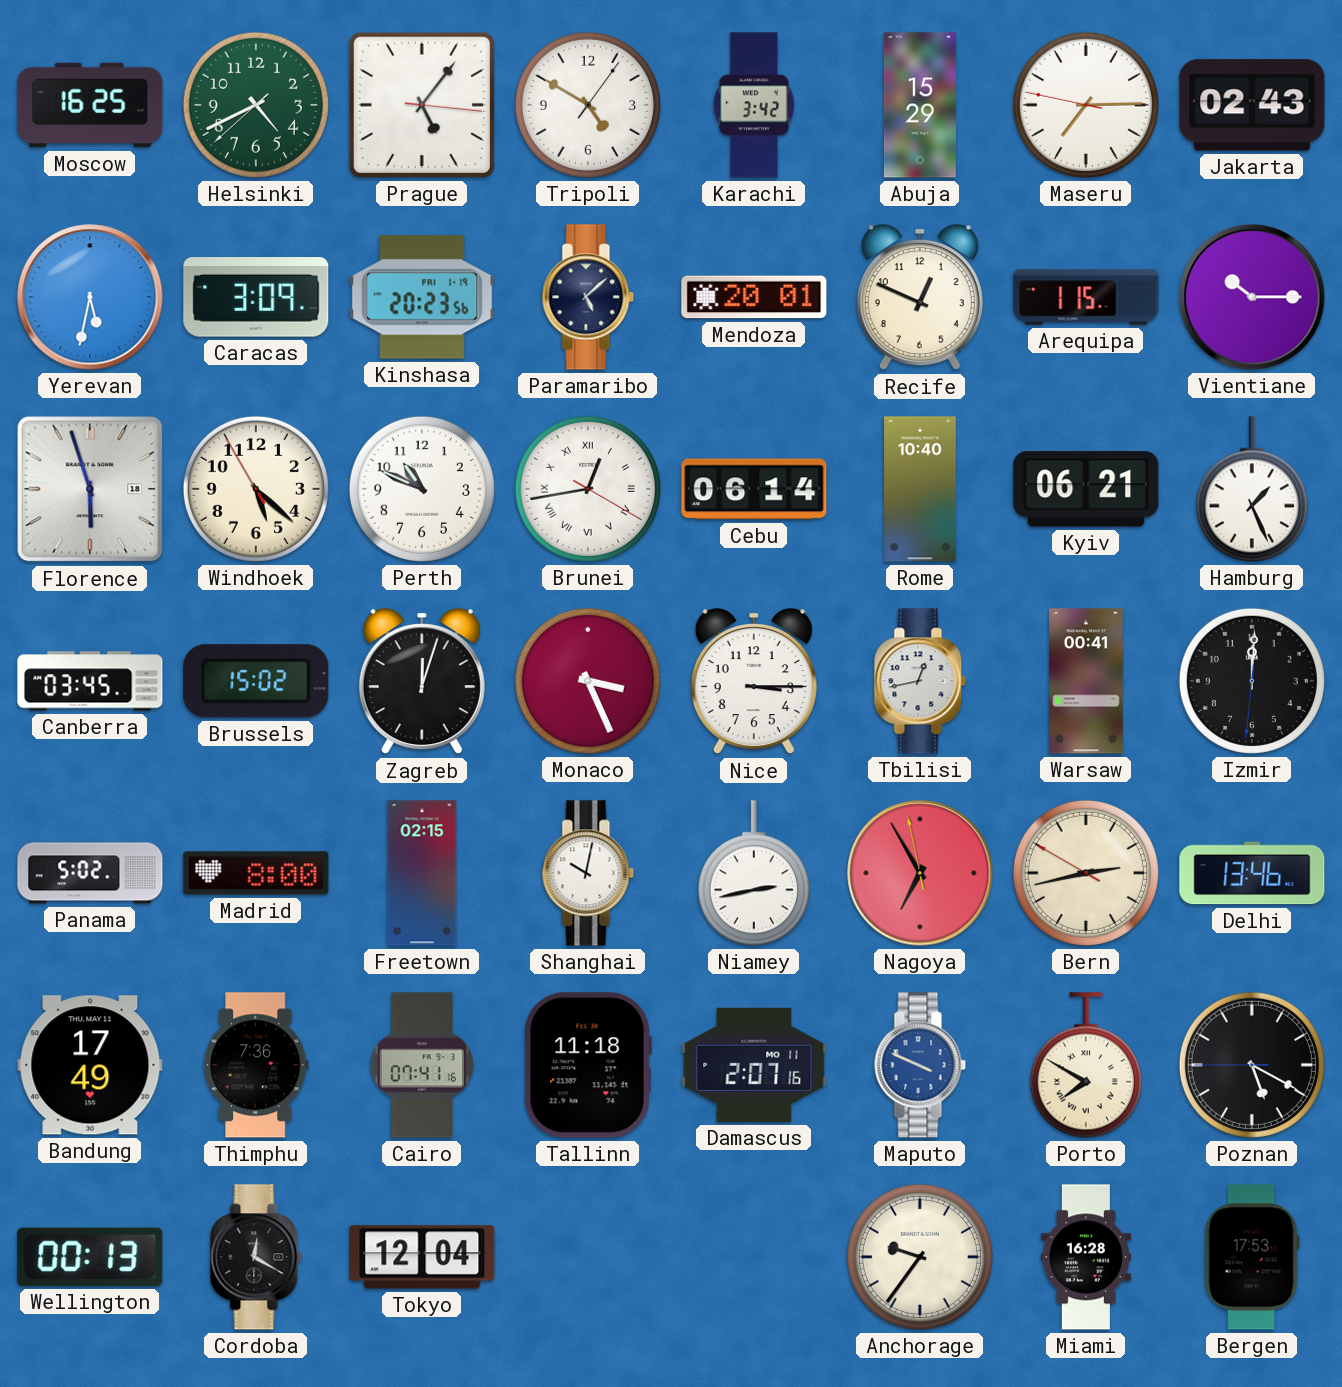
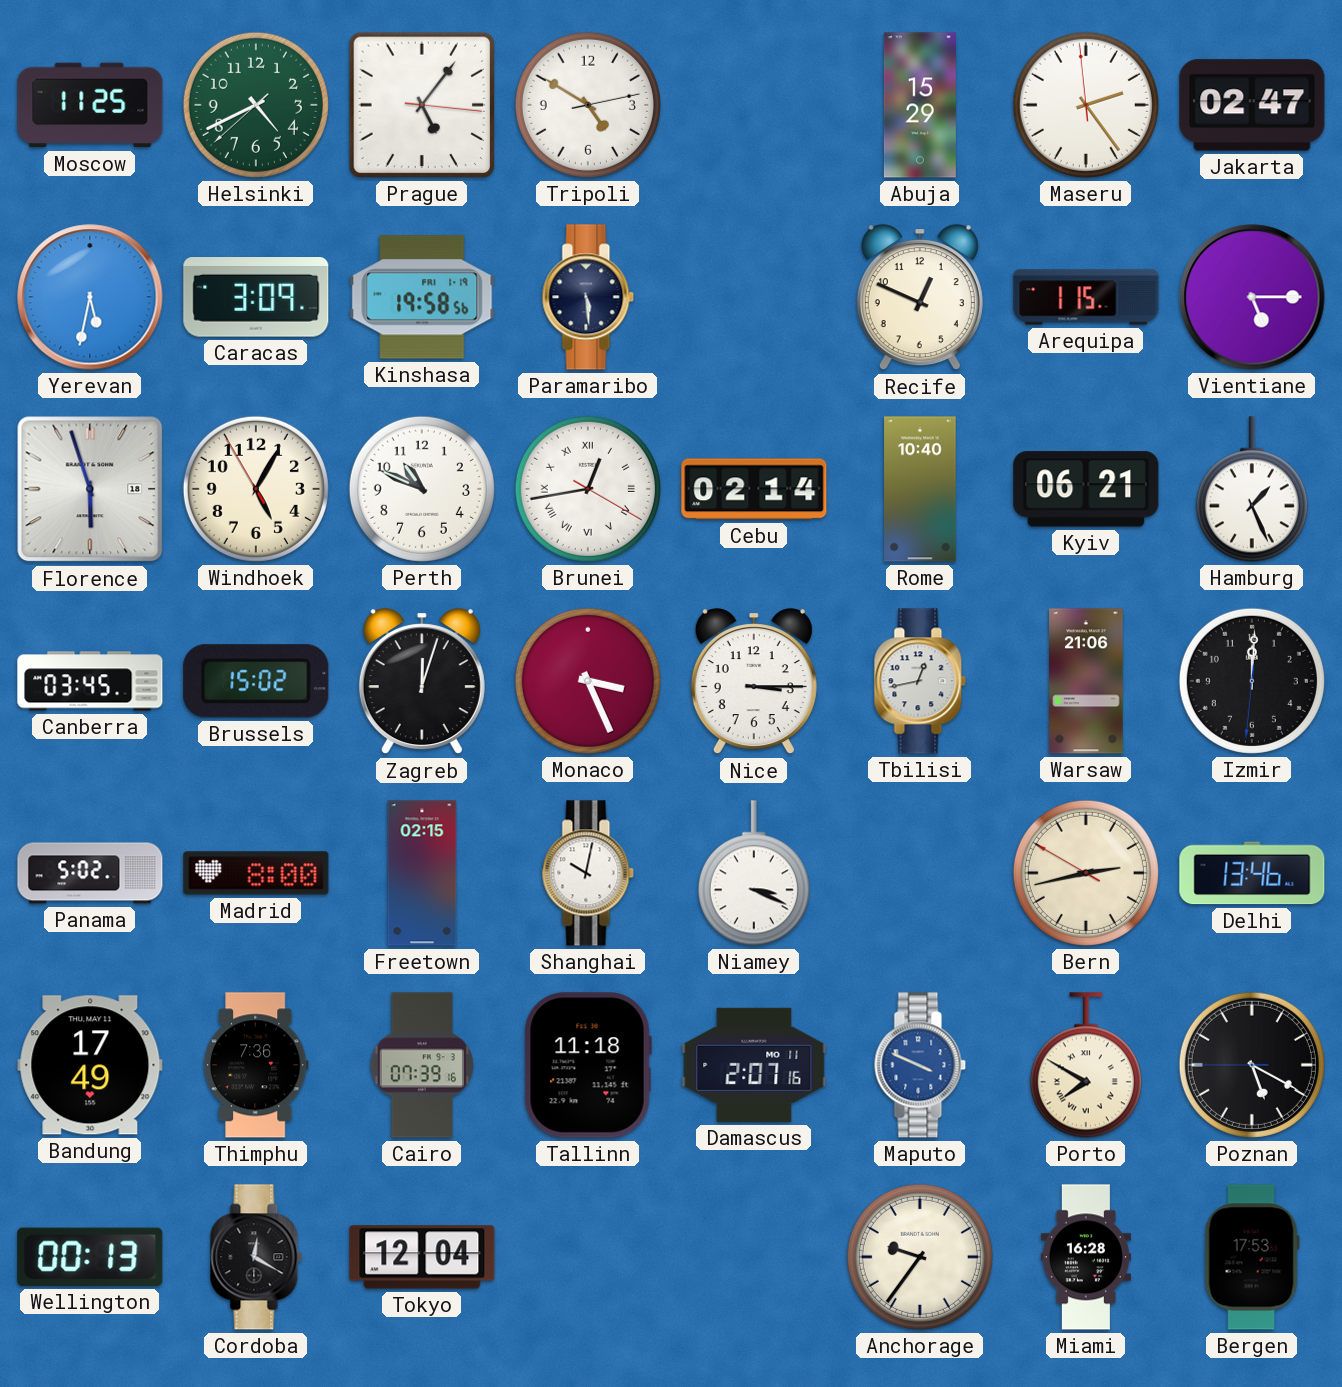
Moscow: 16:25 -> 11:25 (90, 105)
Tripoli: 4:50:06 -> 4:50:13 (588, 105)
Karachi: 3:42 -> none (754, 105)
Maseru: 7:14 -> 2:23 (1086, 105)
Jakarta: 02:43 -> 02:47 (1252, 105)
Kinshasa: 20:23 -> 19:58 (422, 297)
Paramaribo: 5:08 -> 5:29 (588, 297)
Mendoza: 20:01 -> none (754, 297)
Vientiane: 10:15 -> 5:15 (1252, 297)
Windhoek: 5:21 -> 5:04 (256, 489)
Cebu: 06:14 -> 02:14 (754, 489)
Warsaw: 00:41 -> 21:06 (1086, 681)
Niamey: 2:43 -> 3:19 (754, 873)
Nagoya: 6:54 -> none (920, 873)
Cairo: 07:41 -> 07:39 (421, 1065)
